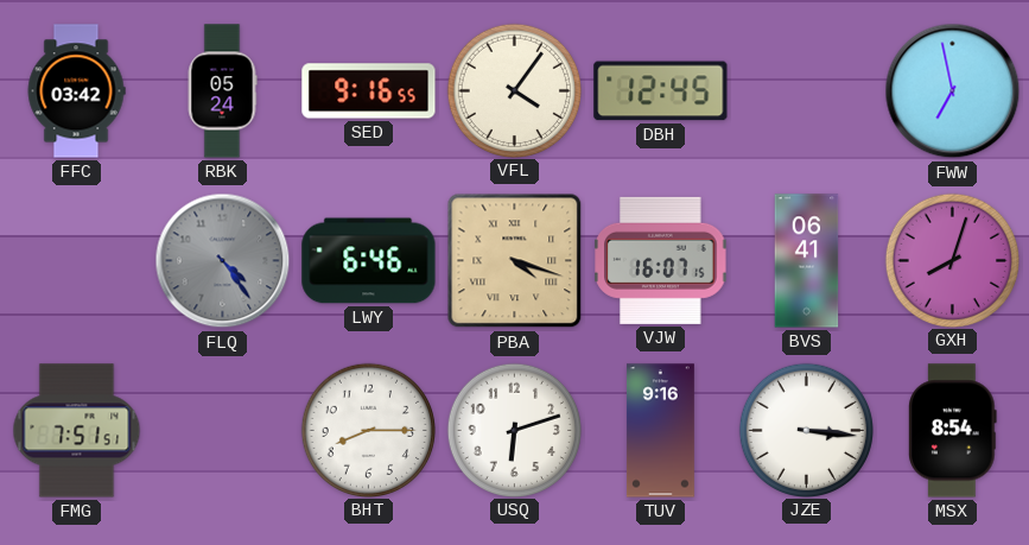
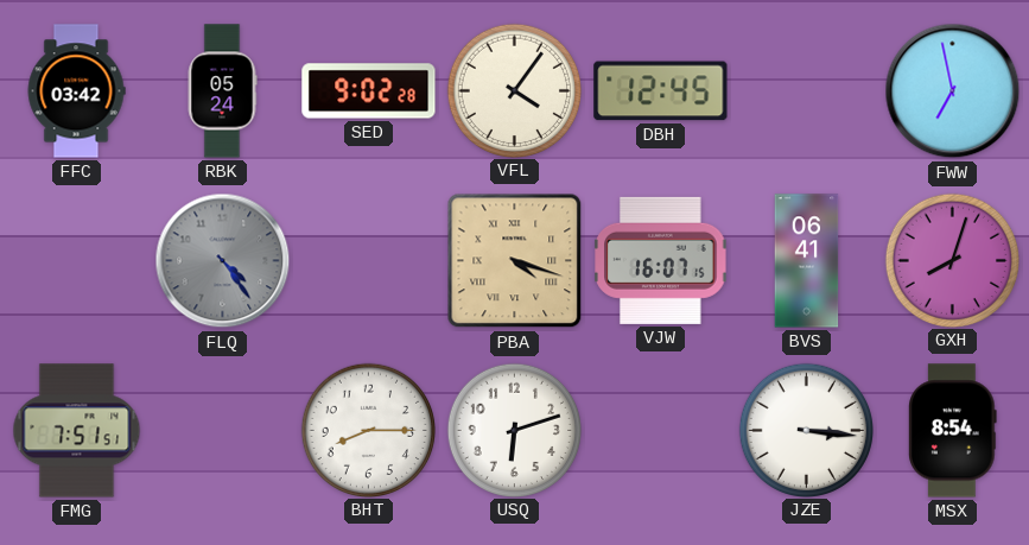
SED: 9:16 -> 9:02 (369, 91)
LWY: 6:46 -> none (369, 261)
TUV: 9:16 -> none (660, 431)
